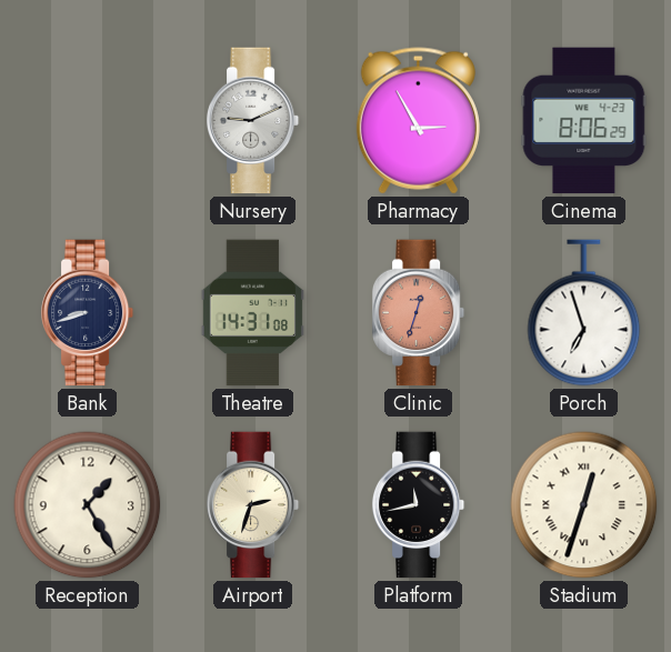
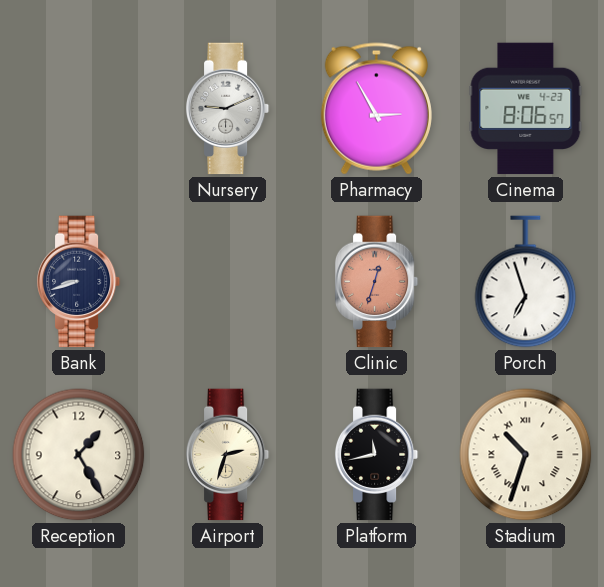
Cinema: 8:06:29 -> 8:06:57 (526, 109)
Theatre: 14:31 -> none (252, 313)
Stadium: 12:33 -> 10:33 (526, 455)
